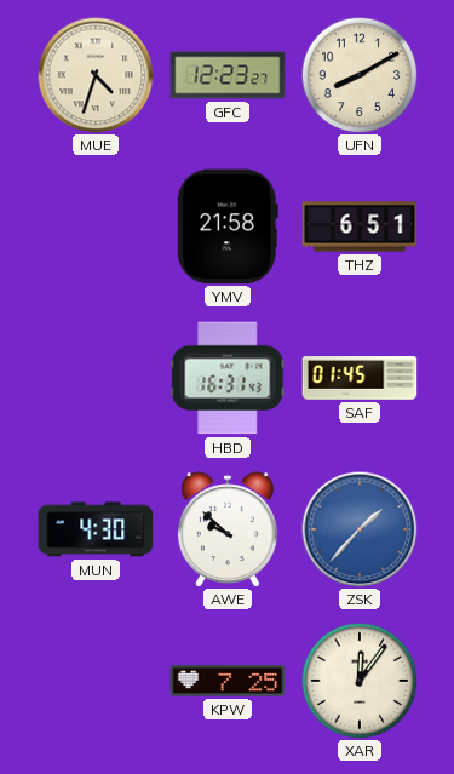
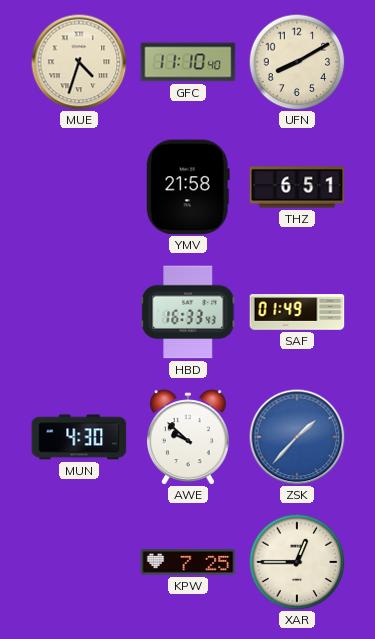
GFC: 12:23 -> 11:10 (188, 62)
HBD: 16:31 -> 16:33 (188, 312)
SAF: 01:45 -> 01:49 (297, 312)
XAR: 12:06 -> 12:45 (297, 562)
